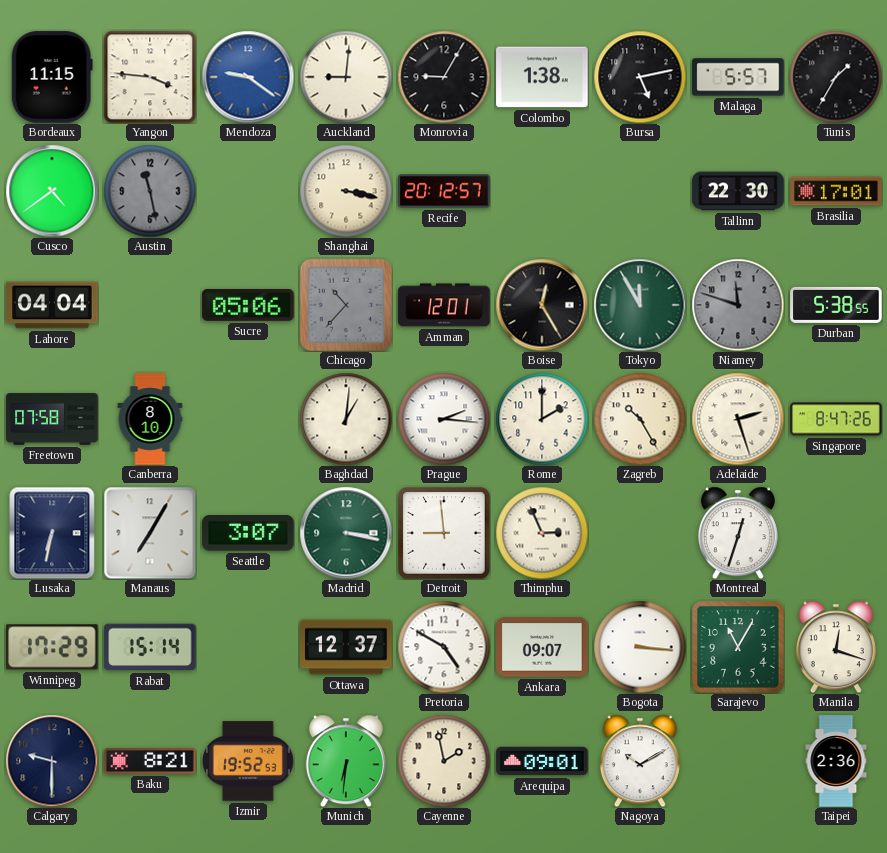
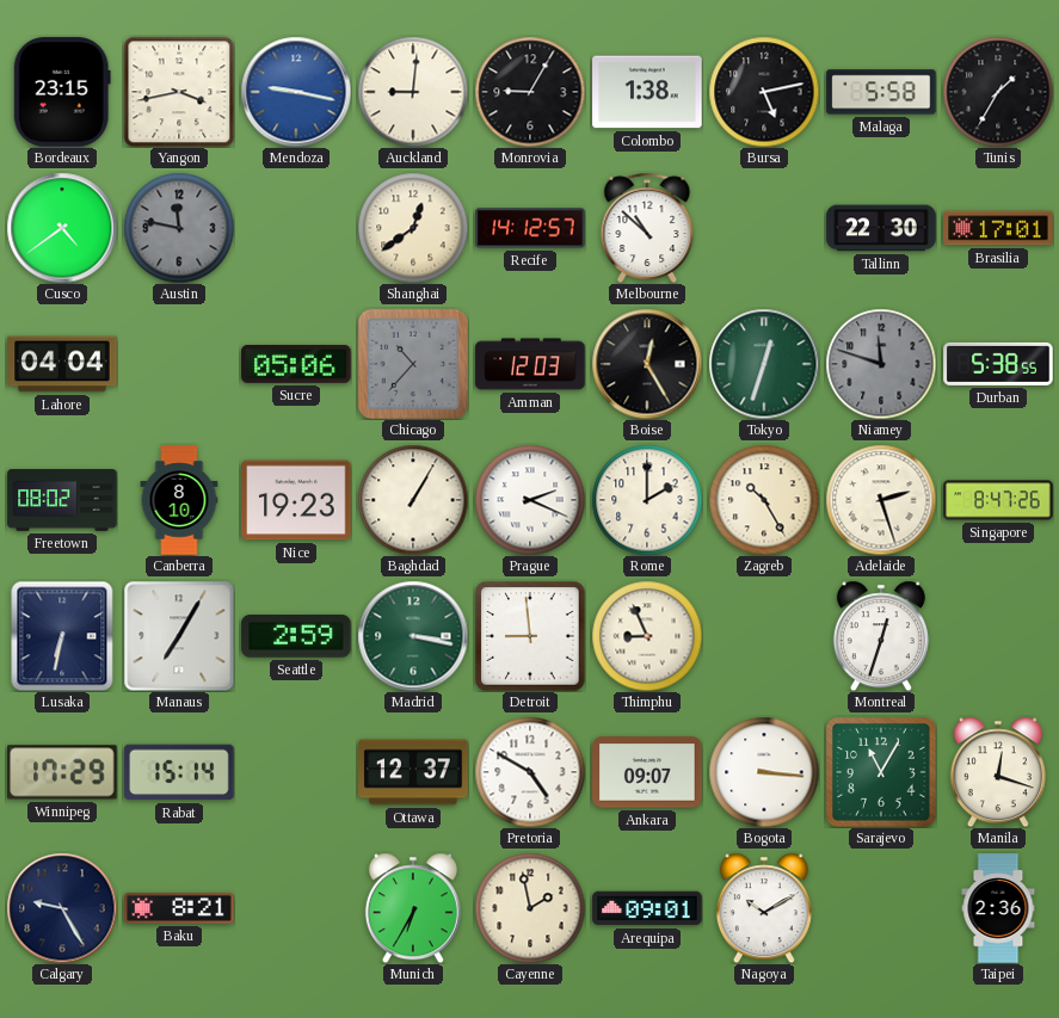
Bordeaux: 11:15 -> 23:15 (62, 92)
Yangon: 3:46 -> 3:43 (179, 92)
Mendoza: 9:21 -> 9:17 (296, 92)
Malaga: 5:57 -> 5:58 (881, 92)
Austin: 11:28 -> 11:47 (179, 228)
Shanghai: 3:17 -> 12:39 (413, 228)
Recife: 20:12 -> 14:12 (530, 228)
Melbourne: none -> 10:52 (647, 228)
Amman: 12:01 -> 12:03 (530, 364)
Tokyo: 11:55 -> 12:33 (764, 364)
Freetown: 07:58 -> 08:02 (62, 500)
Nice: none -> 19:23 (296, 500)
Baghdad: 1:01 -> 1:05 (413, 500)
Prague: 2:16 -> 2:19 (530, 500)
Seattle: 3:07 -> 2:59 (296, 636)
Thimphu: 2:56 -> 8:56 (647, 636)
Calgary: 9:30 -> 9:25 (62, 908)
Izmir: 19:52 -> none (248, 761)
Munich: 6:31 -> 6:35 (413, 908)
